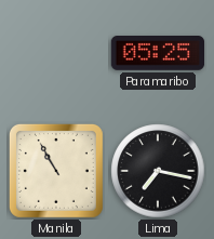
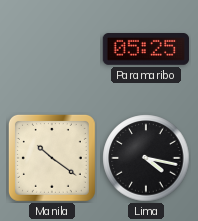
Manila: 10:55 -> 10:21 (52, 158)
Lima: 7:17 -> 4:17 (146, 158)
